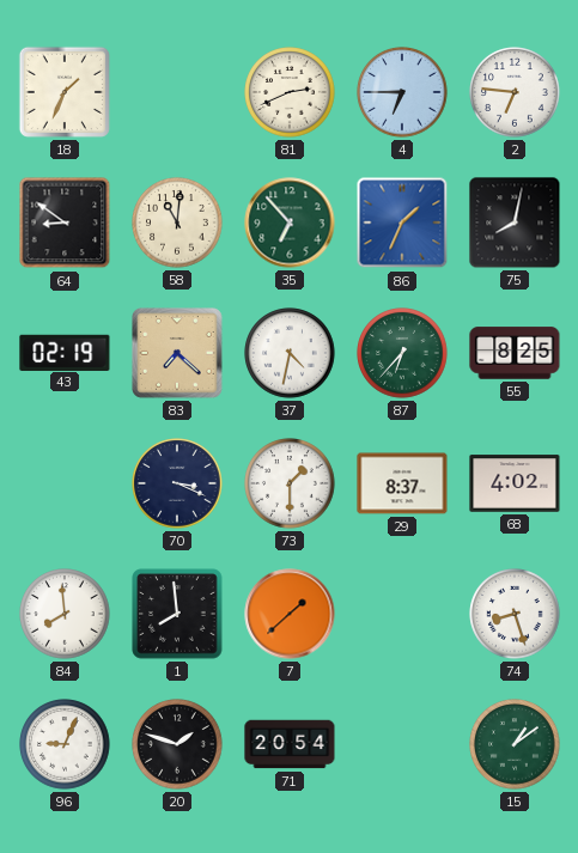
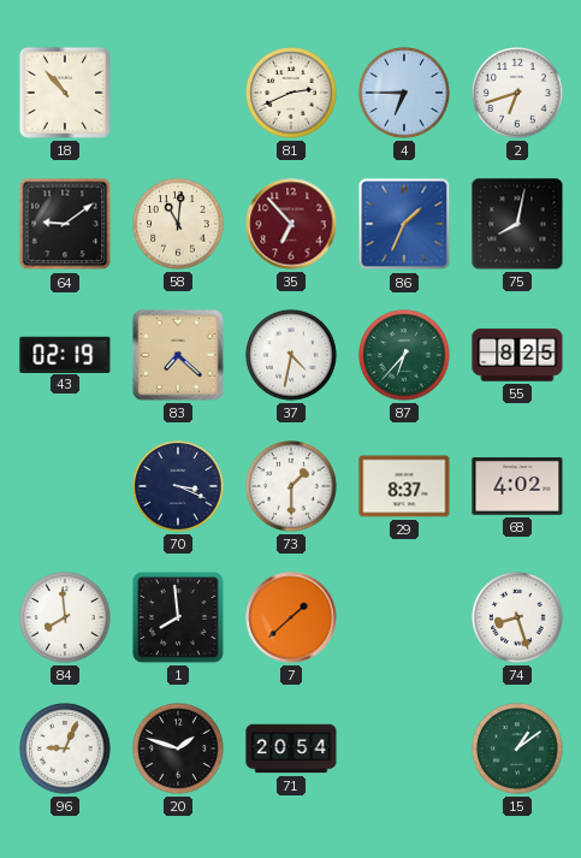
18: 1:34 -> 10:53 (65, 93)
2: 6:46 -> 6:42 (517, 93)
64: 8:51 -> 9:09 (65, 224)
35 dial: green -> burgundy (291, 224)
